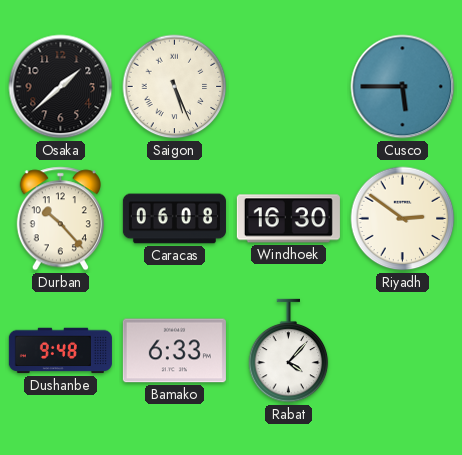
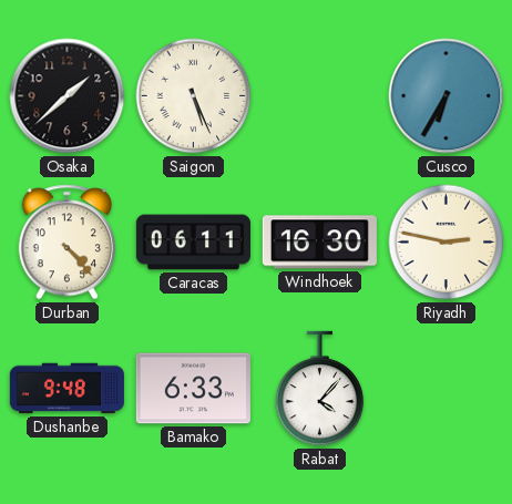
Cusco: 5:45 -> 6:35 (447, 96)
Durban: 10:23 -> 4:23 (66, 243)
Caracas: 06:08 -> 06:11 (193, 243)
Riyadh: 2:51 -> 2:47 (447, 243)
